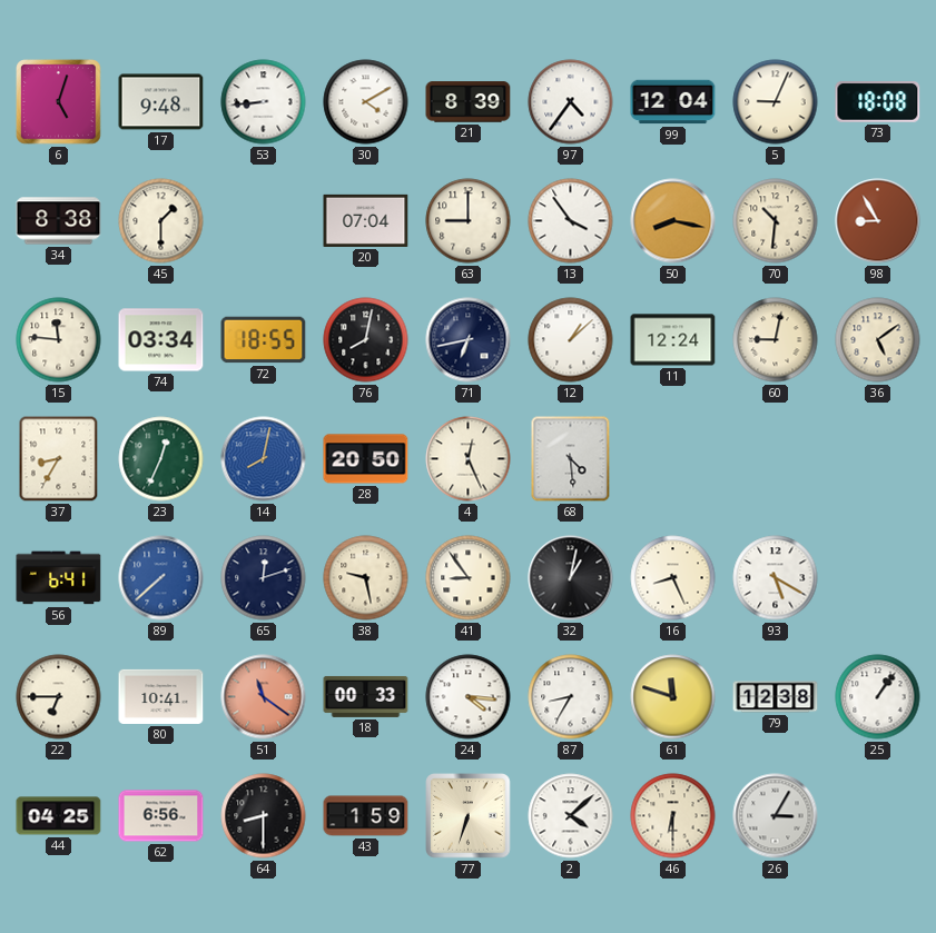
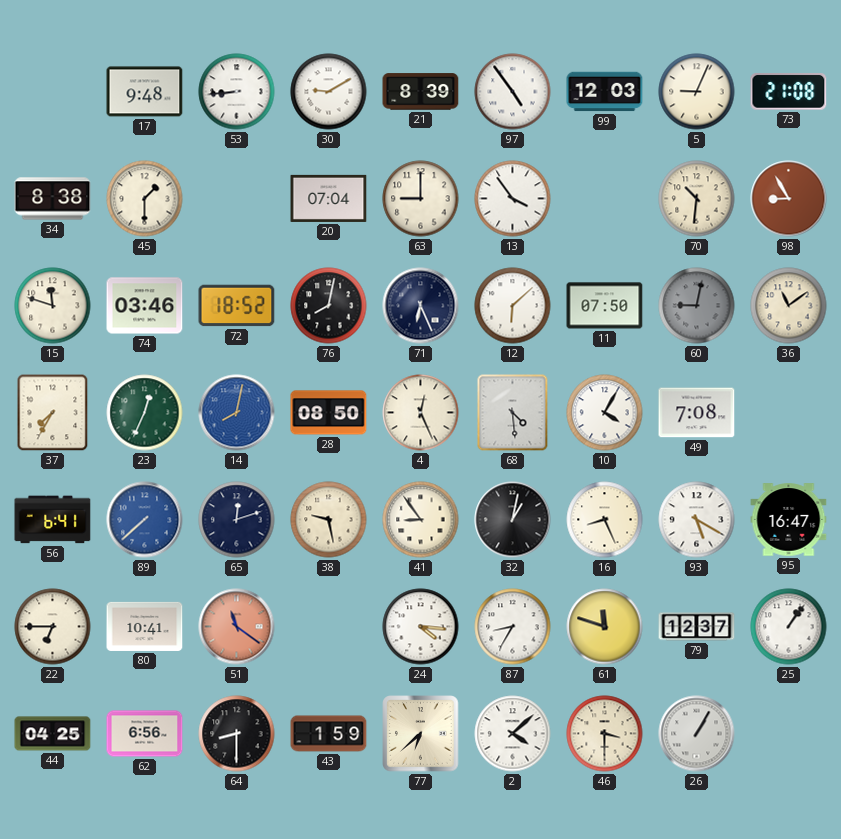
6: 5:03 -> none (59, 102)
30: 4:10 -> 9:10 (329, 92)
97: 4:36 -> 4:54 (513, 92)
99: 12:04 -> 12:03 (605, 92)
73: 18:08 -> 21:08 (789, 92)
50: 8:17 -> none (673, 221)
15: 11:46 -> 11:48 (53, 306)
74: 03:34 -> 03:46 (145, 306)
72: 18:55 -> 18:52 (237, 306)
71: 6:43 -> 6:26 (421, 306)
12: 1:08 -> 6:08 (513, 306)
11: 12:24 -> 07:50 (605, 306)
60 dial: cream -> grey (697, 306)
36: 5:09 -> 11:09 (789, 306)
37: 8:35 -> 7:35 (53, 413)
28: 20:50 -> 08:50 (329, 413)
10: none -> 4:05 (605, 413)
49: none -> 7:08 (697, 413)
95: none -> 16:47 (789, 520)
18: 00:33 -> none (366, 696)
79: 12:38 -> 12:37 (697, 627)
77: 6:33 -> 6:38 (421, 734)
46: 6:30 -> 3:30 (605, 734)
26: 3:05 -> 1:05 (697, 734)
